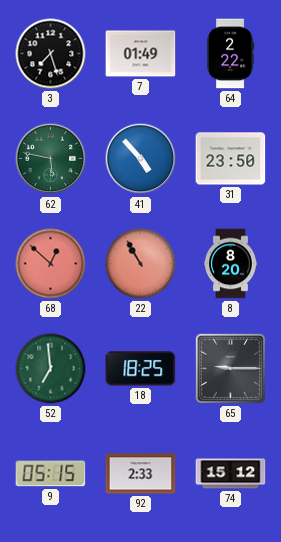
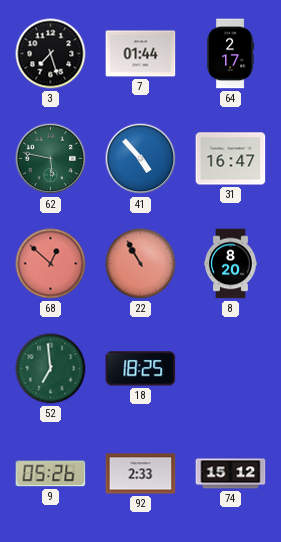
7: 01:49 -> 01:44 (141, 54)
64: 2:22 -> 2:17 (230, 54)
31: 23:50 -> 16:47 (231, 159)
65: 9:15 -> none (230, 368)
9: 05:15 -> 05:26 (51, 474)
